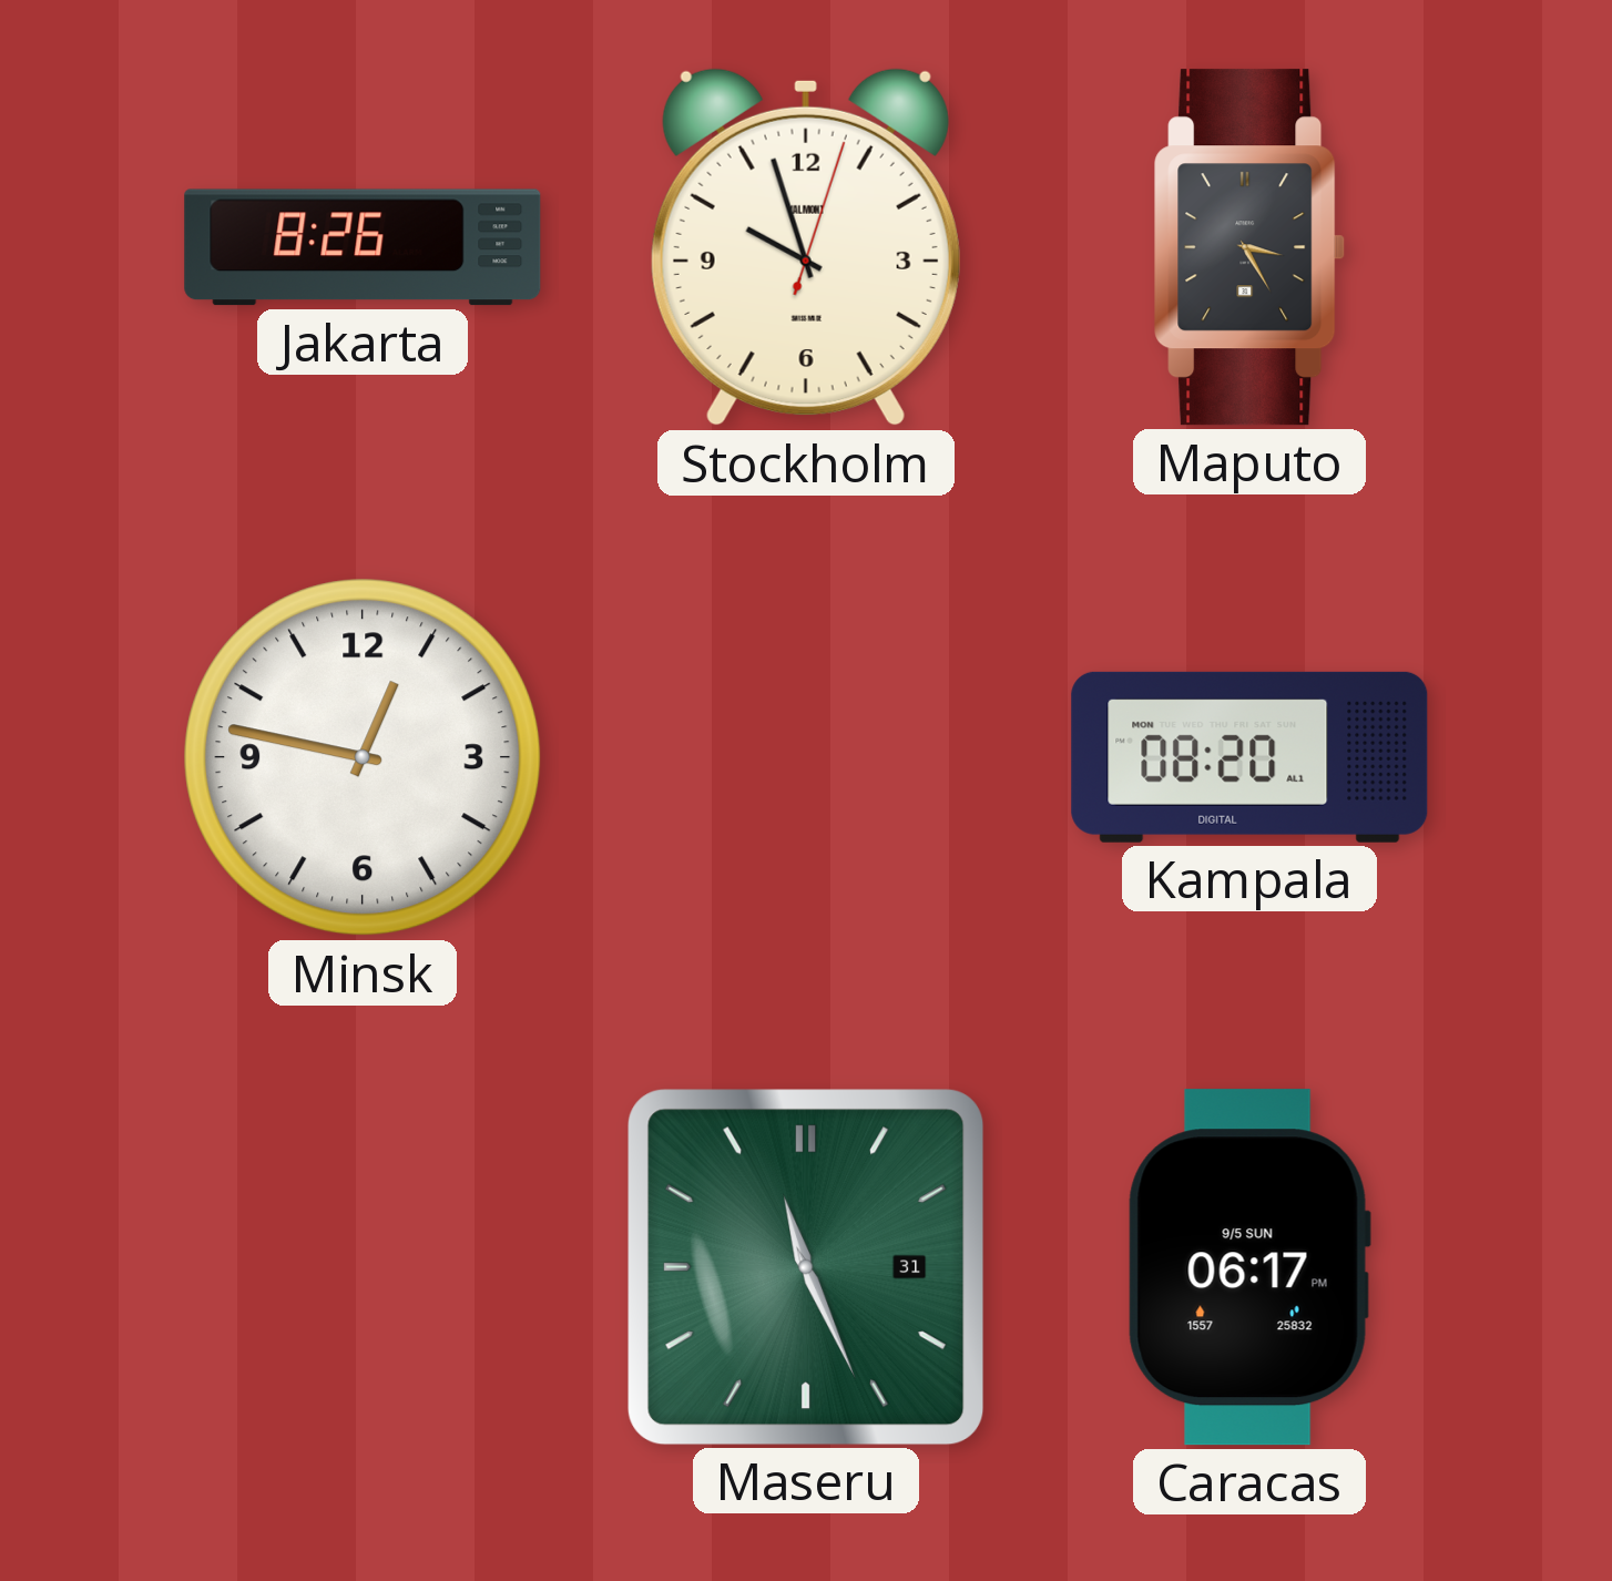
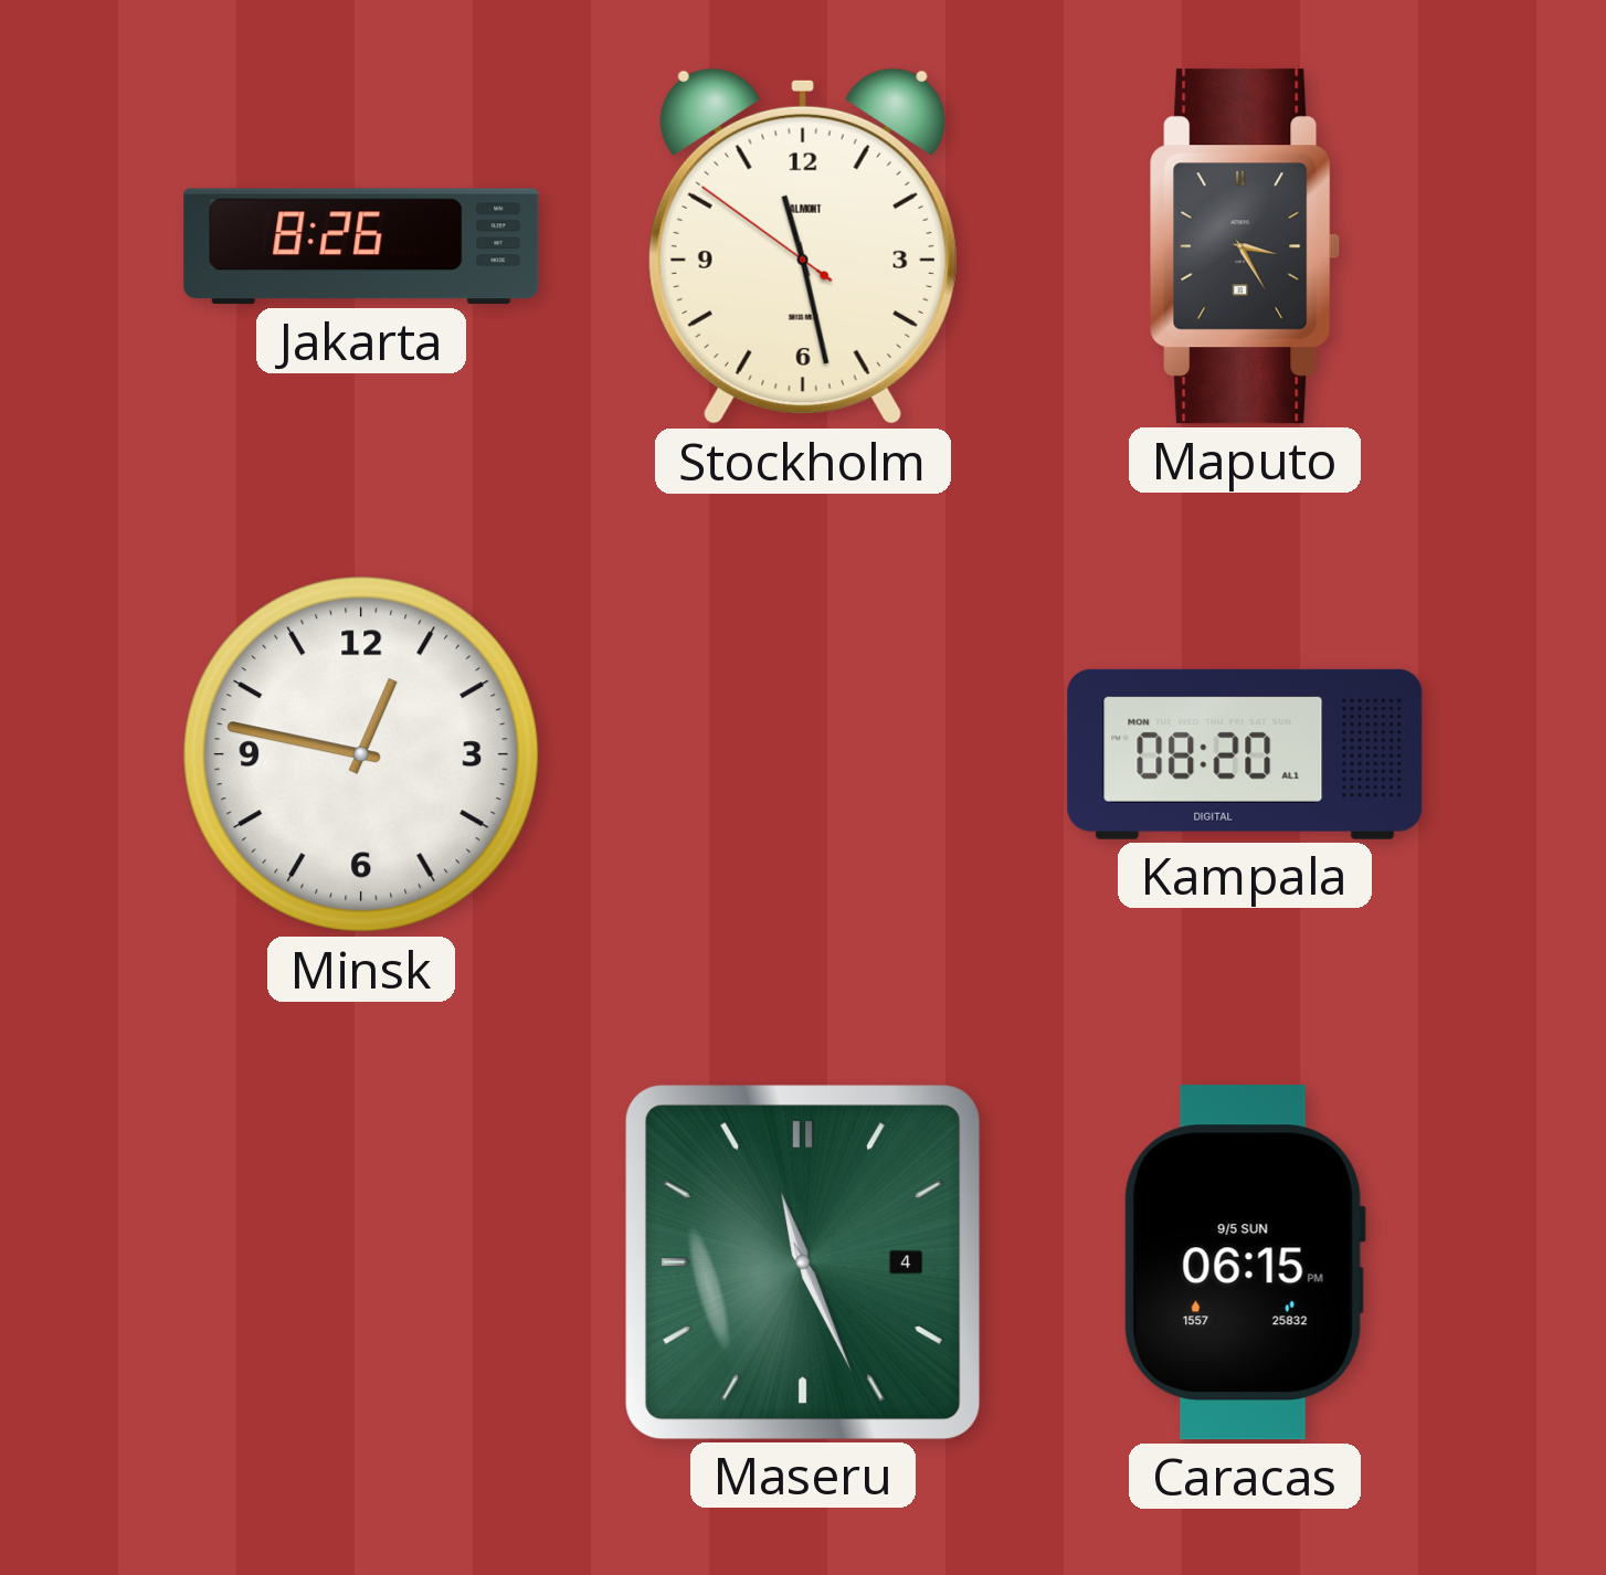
Stockholm: 9:57 -> 11:27 (803, 246)
Maseru date: 31 -> 4 (802, 1261)
Caracas: 06:17 -> 06:15 (1245, 1262)
